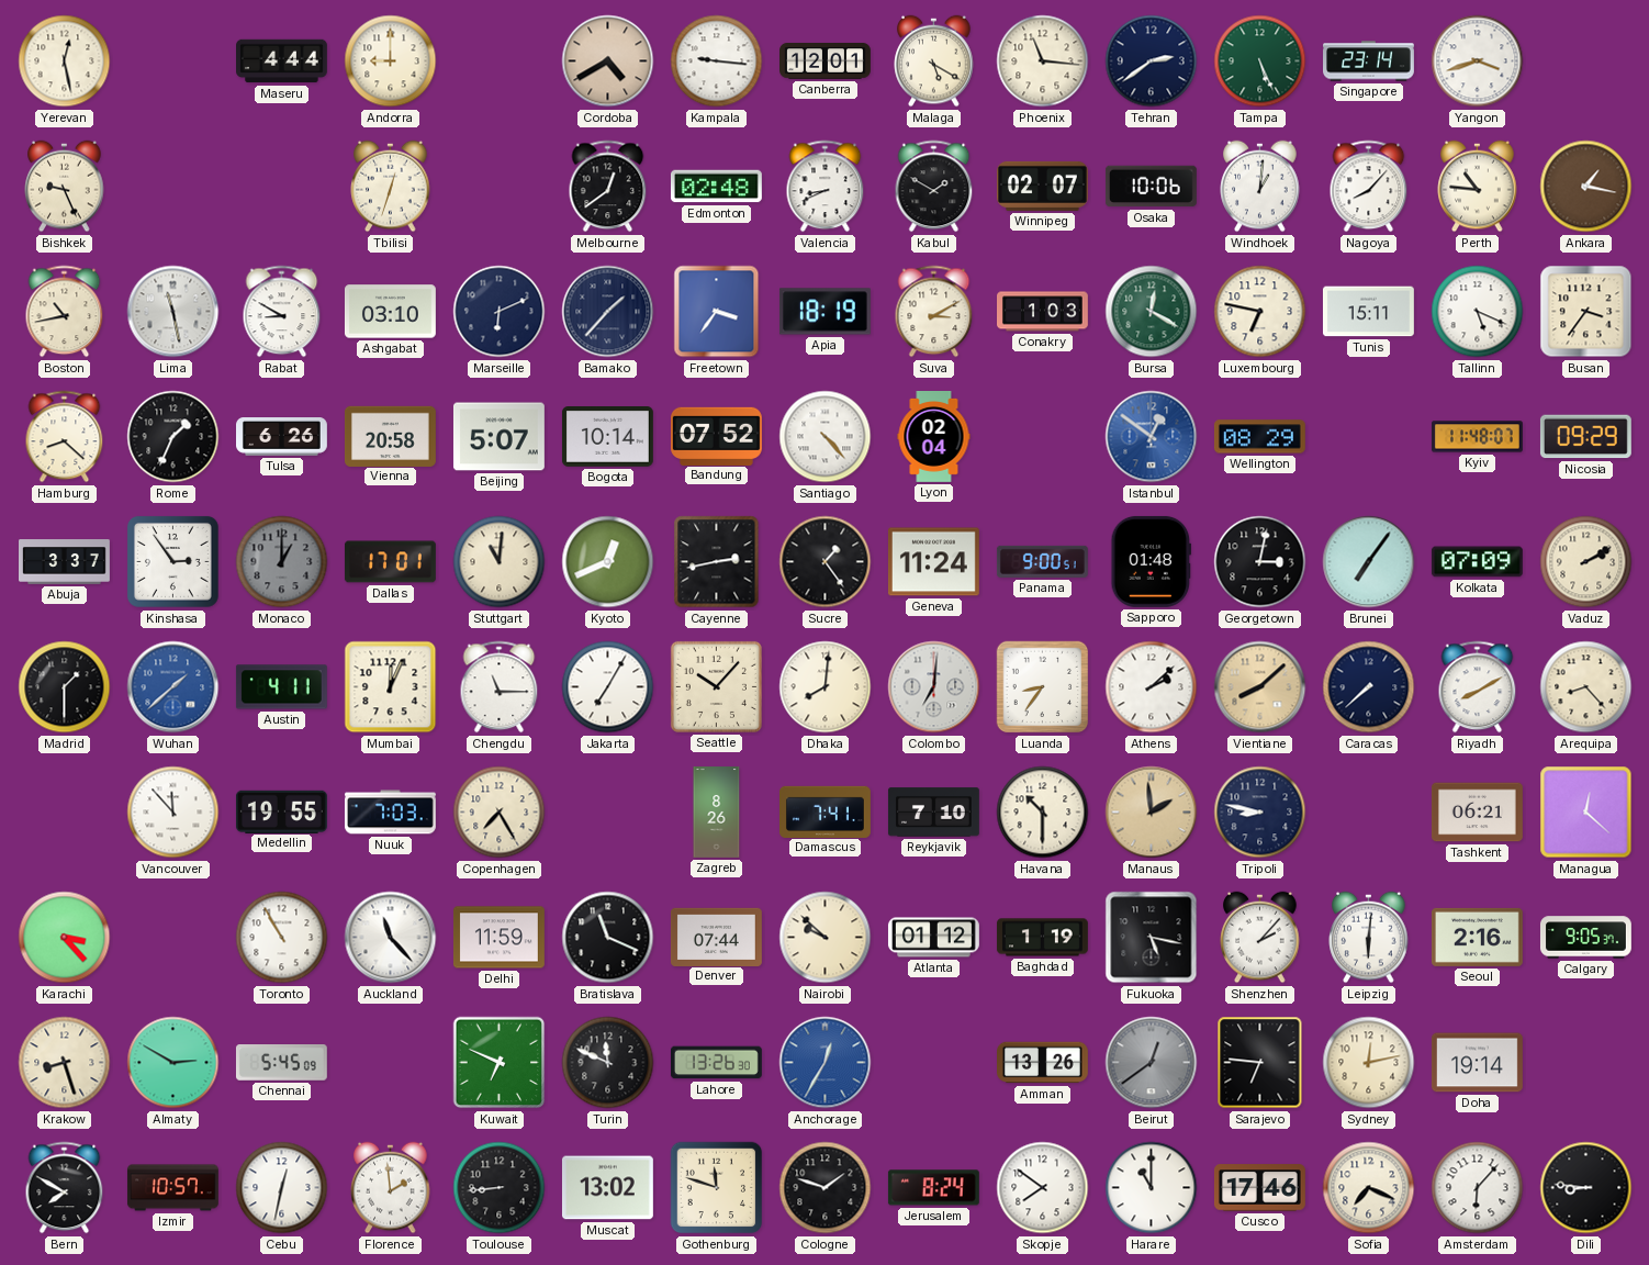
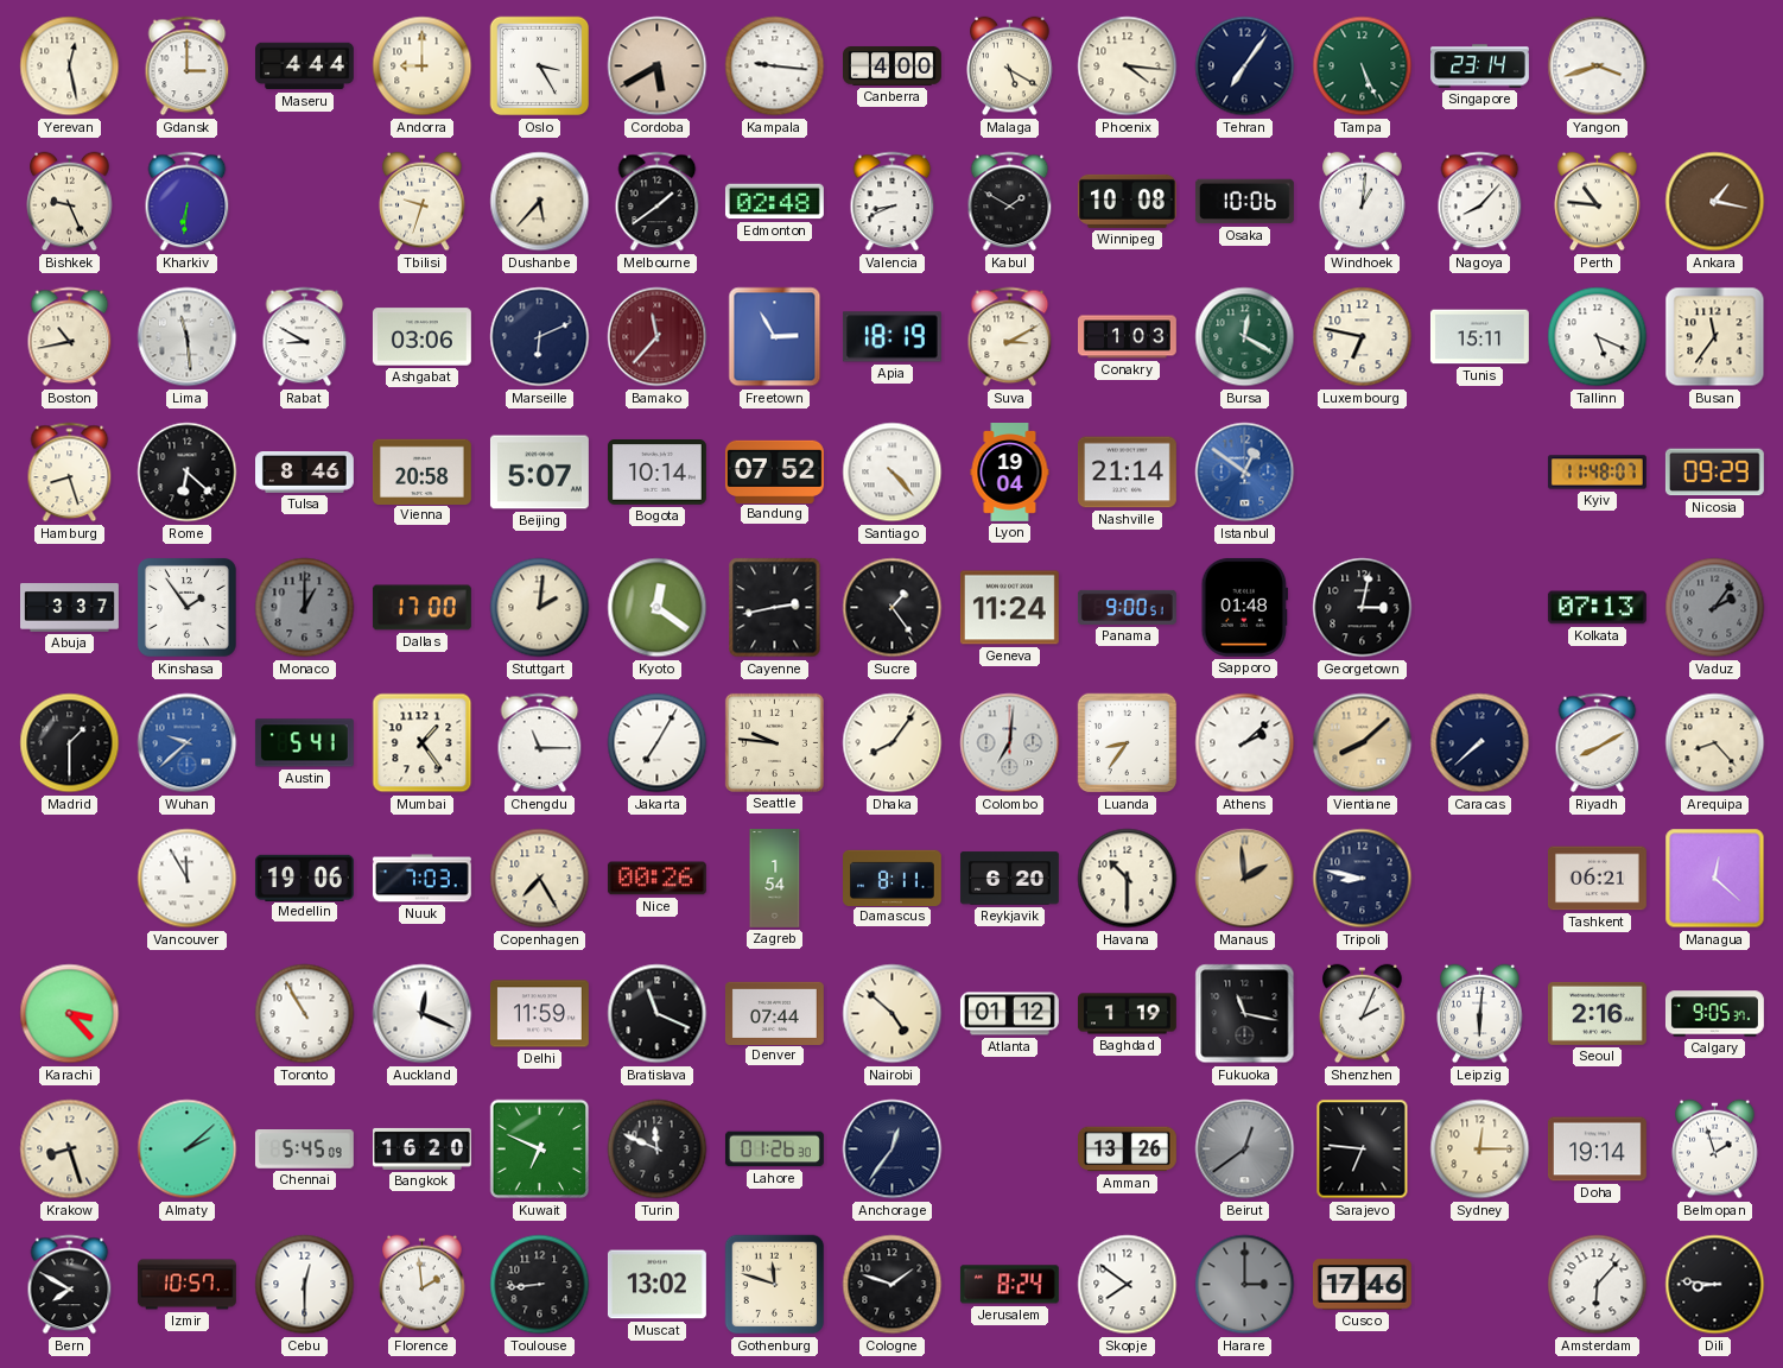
Gdansk: none -> 3:00 (188, 66)
Oslo: none -> 3:25 (540, 66)
Cordoba: 4:40 -> 5:40 (658, 66)
Canberra: 12:01 -> 4:00 (893, 66)
Phoenix: 11:16 -> 4:16 (1128, 66)
Tehran: 2:39 -> 7:06 (1245, 66)
Kharkiv: none -> 6:31 (188, 202)
Tbilisi: 12:33 -> 9:33 (423, 202)
Dushanbe: none -> 5:37 (540, 202)
Melbourne: 12:39 -> 1:39 (658, 202)
Winnipeg: 02:07 -> 10:08 (1127, 201)
Lima: 11:28 -> 11:29 (188, 337)
Ashgabat: 03:10 -> 03:06 (421, 337)
Bamako: 1:37 -> 11:37 (658, 337)
Bamako dial: navy -> burgundy (658, 337)
Freetown: 3:36 -> 2:55 (775, 337)
Busan: 3:36 -> 11:36 (1715, 337)
Hamburg: 8:22 -> 8:27 (70, 473)
Rome: 1:34 -> 6:22 (188, 473)
Tulsa: 6:26 -> 8:46 (305, 473)
Lyon: 02:04 -> 19:04 (1010, 473)
Nashville: none -> 21:14 (1127, 473)
Wellington: 08:29 -> none (1259, 437)
Kinshasa: 2:54 -> 1:54 (186, 607)
Dallas: 17:01 -> 17:00 (421, 608)
Stuttgart: 11:01 -> 2:01 (540, 608)
Kyoto: 12:41 -> 12:21 (658, 608)
Brunei: 7:06 -> none (1369, 562)
Kolkata: 07:09 -> 07:13 (1597, 608)
Vaduz: 2:10 -> 2:06 (1715, 608)
Vaduz dial: cream -> grey (1715, 608)
Wuhan: 1:38 -> 9:38 (188, 743)
Austin: 4:11 -> 5:41 (304, 743)
Mumbai: 12:04 -> 1:24 (423, 743)
Seattle: 10:07 -> 9:46 (774, 742)
Dhaka: 8:01 -> 8:06 (893, 743)
Vancouver: 11:53 -> 11:55 (188, 879)
Medellin: 19:55 -> 19:06 (304, 878)
Nice: none -> 00:26 (656, 879)
Zagreb: 8:26 -> 1:54 (775, 879)
Damascus: 7:41 -> 8:11 (893, 878)
Reykjavik: 7:10 -> 6:20 (1009, 879)
Auckland: 11:23 -> 12:19 (423, 1014)
Nairobi: 9:52 -> 4:52 (893, 1014)
Fukuoka: 5:17 -> 11:17 (1245, 1014)
Shenzhen: 2:07 -> 2:04 (1363, 1014)
Almaty: 2:50 -> 2:08 (188, 1149)
Bangkok: none -> 16:20 (423, 1148)
Lahore: 13:26 -> 01:26 (774, 1149)
Anchorage: 12:35 -> 12:36 (893, 1149)
Anchorage dial: blue -> navy (893, 1149)
Sydney: 12:13 -> 12:15 (1480, 1149)
Belmopan: none -> 1:57 (1715, 1149)
Cebu: 12:32 -> 12:30 (305, 1285)
Harare: 11:00 -> 3:00 (1245, 1285)
Harare dial: white -> grey (1245, 1285)
Sofia: 7:19 -> none (1369, 1188)
